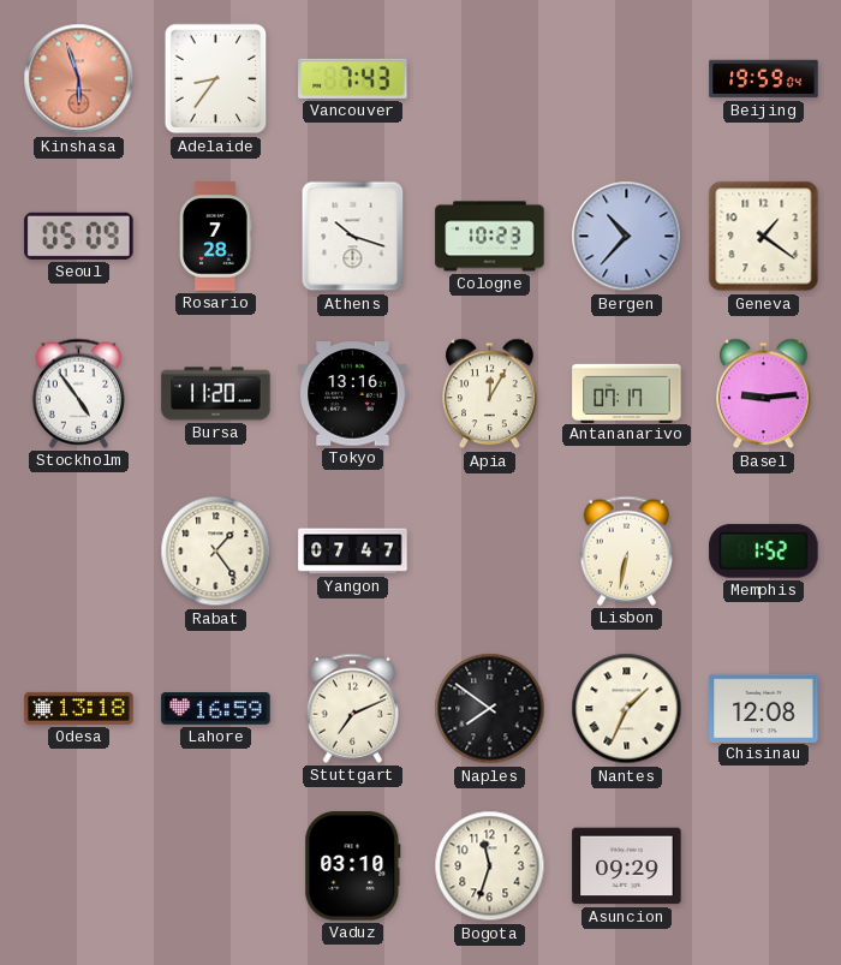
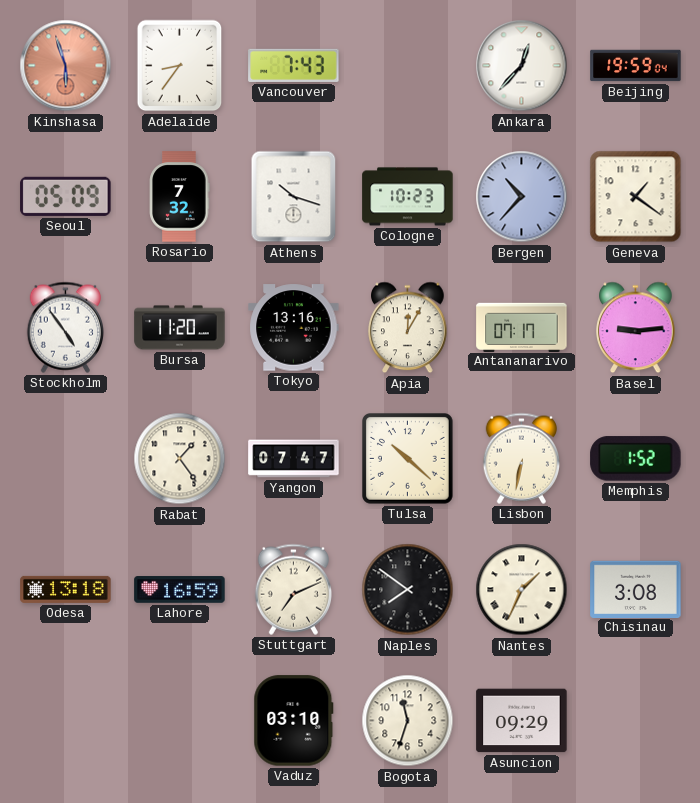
Ankara: none -> 12:37 (522, 66)
Rosario: 7:28 -> 7:32 (180, 197)
Tulsa: none -> 10:22 (408, 459)
Chisinau: 12:08 -> 3:08 (636, 589)
